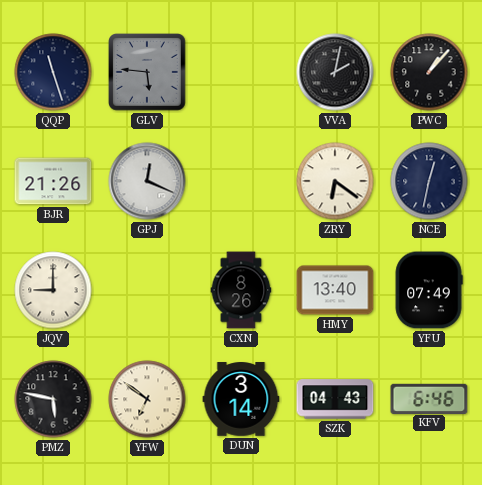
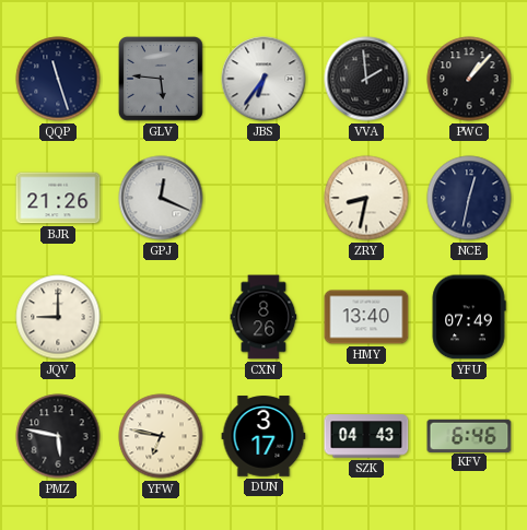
JBS: none -> 6:36 (263, 79)
VVA: 2:02 -> 1:59 (366, 79)
ZRY: 6:21 -> 8:32 (366, 198)
YFW: 6:51 -> 6:47 (161, 436)
DUN: 3:14 -> 3:17 (263, 436)
